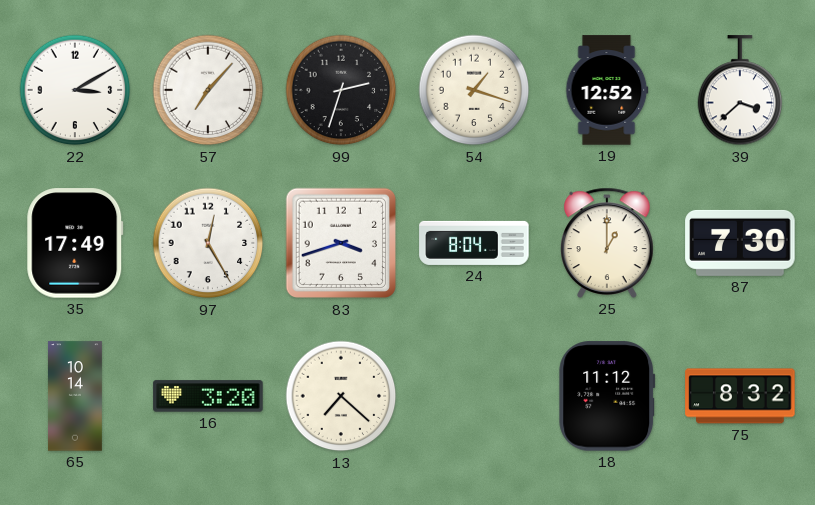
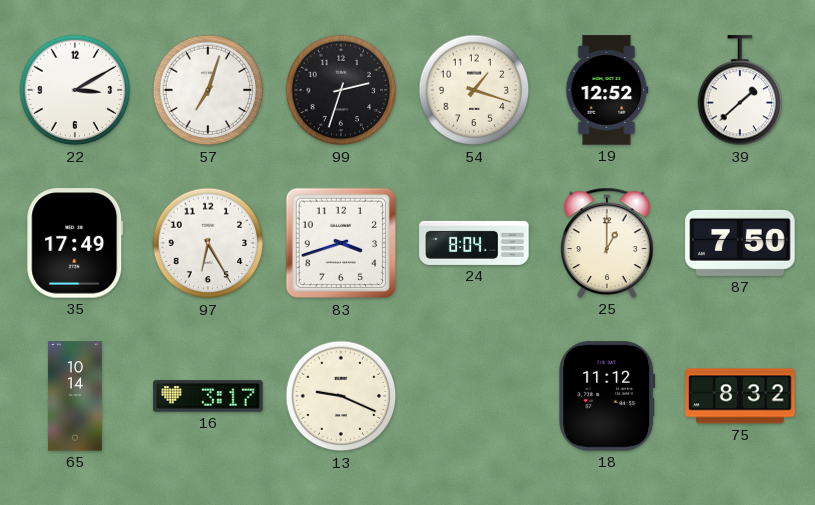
57: 7:07 -> 7:03 (208, 90)
39: 3:38 -> 1:38 (740, 91)
97: 12:25 -> 6:25 (208, 243)
87: 7:30 -> 7:50 (740, 243)
16: 3:20 -> 3:17 (208, 396)
13: 7:22 -> 9:19 (341, 396)
